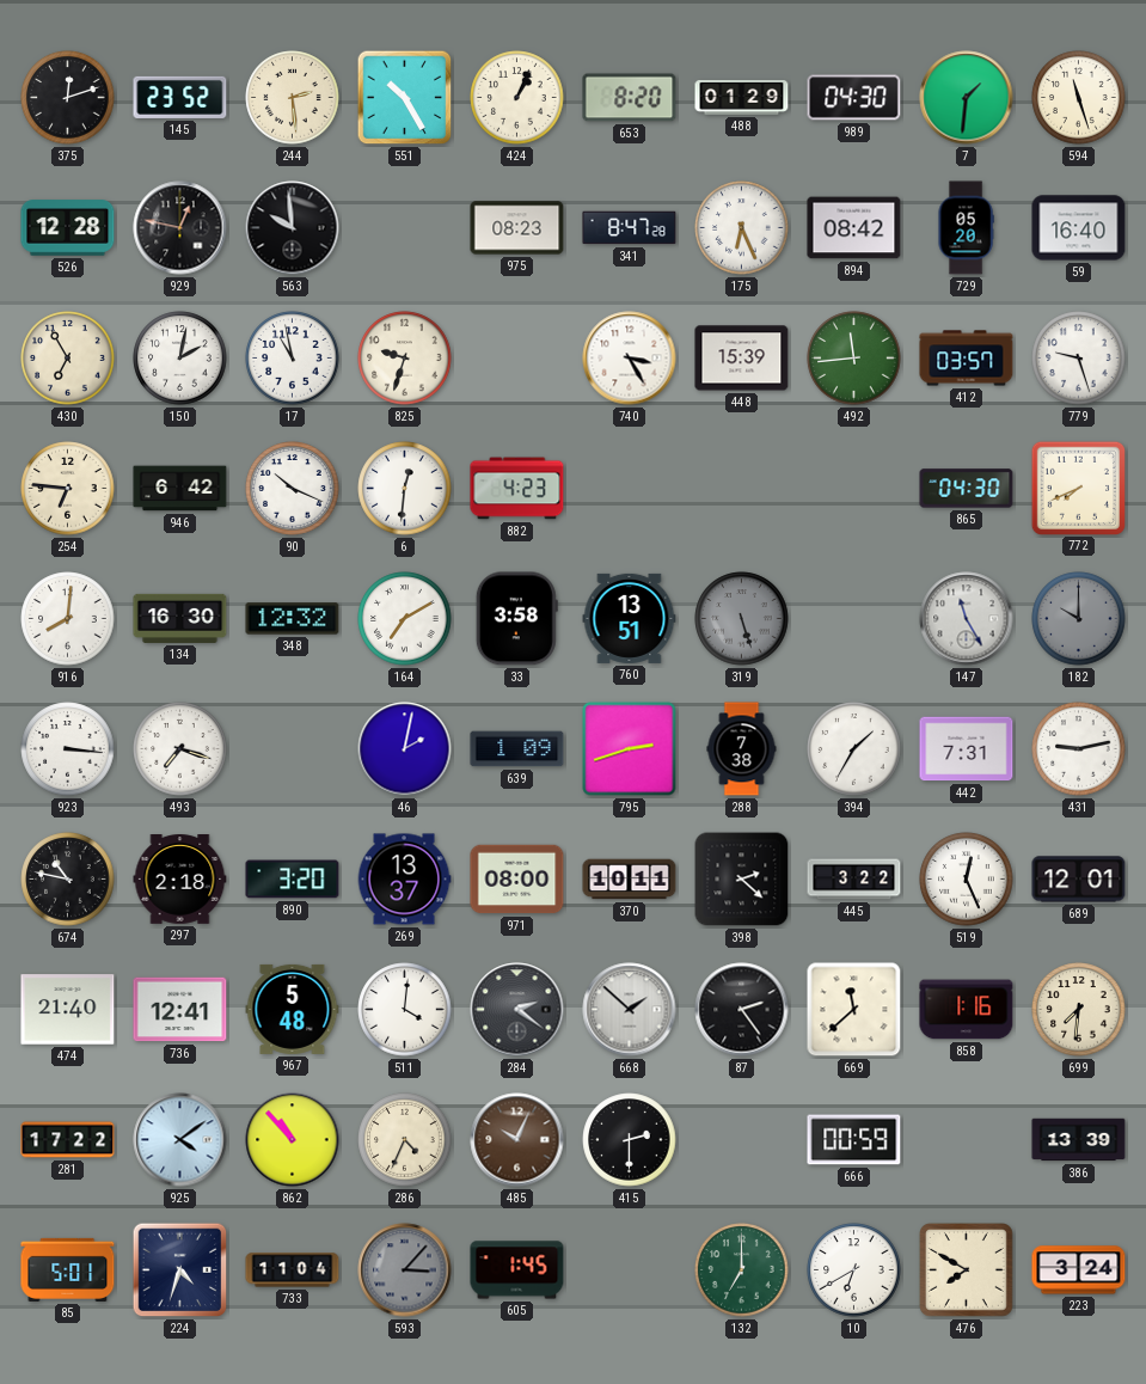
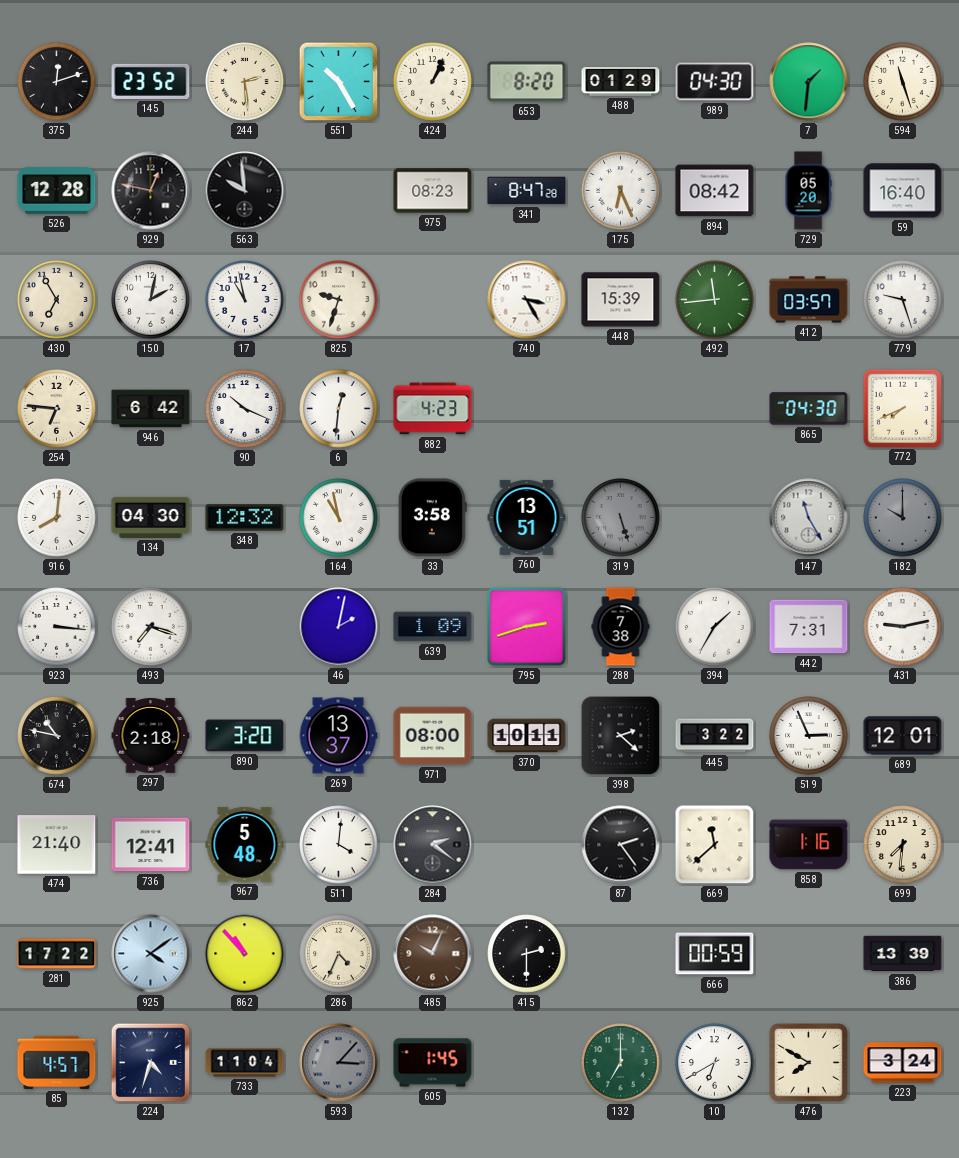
134: 16:30 -> 04:30 (151, 517)
164: 7:10 -> 10:58 (339, 518)
519: 12:26 -> 2:56 (809, 736)
668: 1:52 -> none (630, 1010)
85: 5:01 -> 4:57 (57, 1062)
